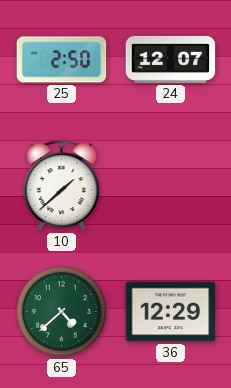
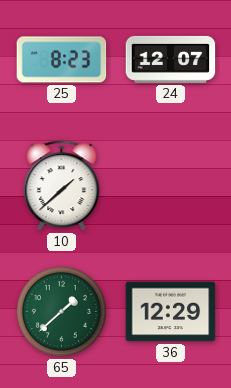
25: 2:50 -> 8:23 (62, 60)
65: 4:38 -> 1:38 (61, 311)
